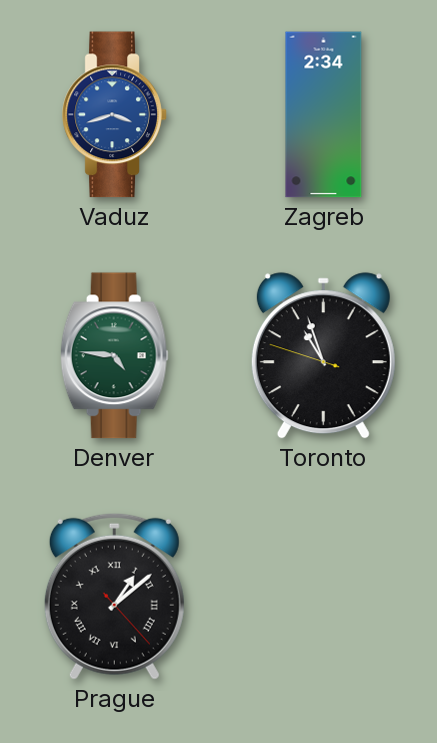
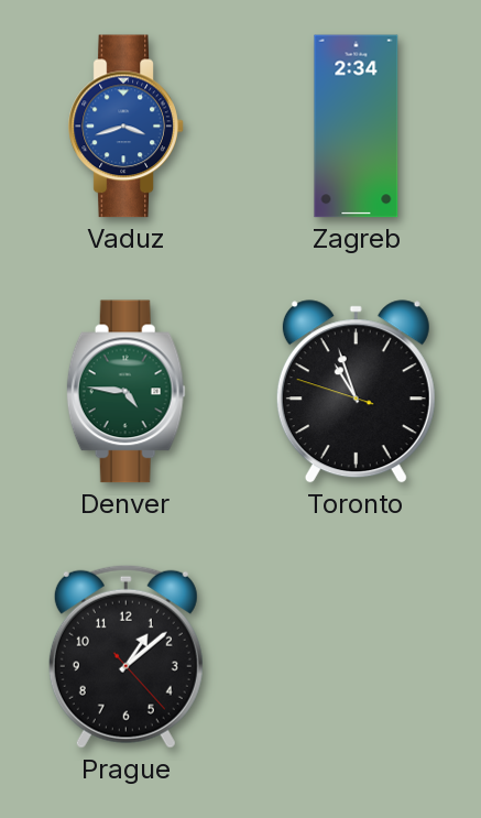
Prague numerals: Roman -> Arabic (125, 656)
